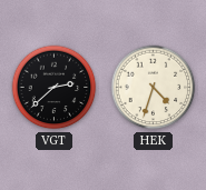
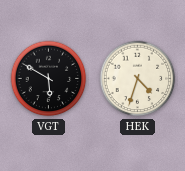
VGT: 2:38 -> 5:50 (49, 79)
